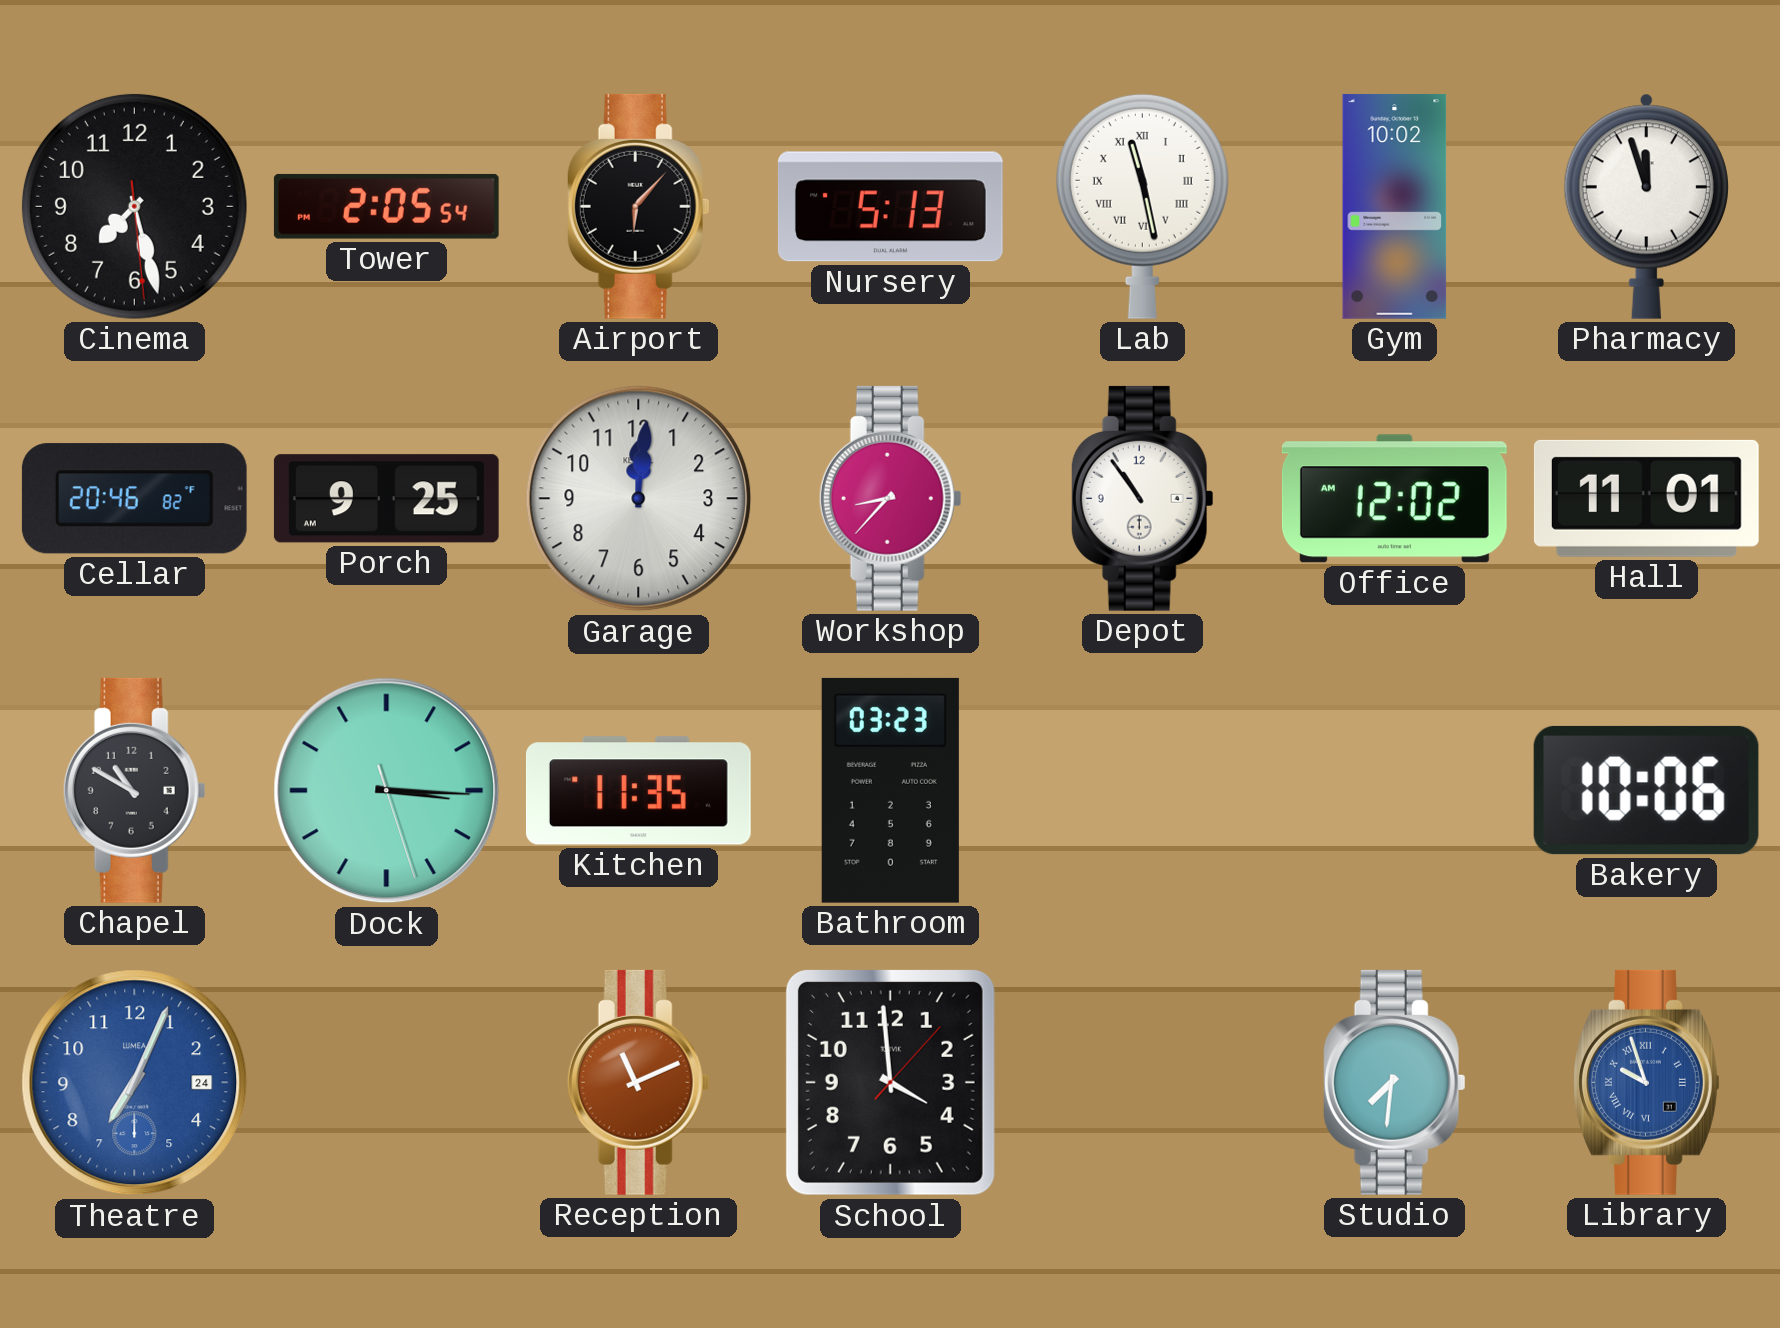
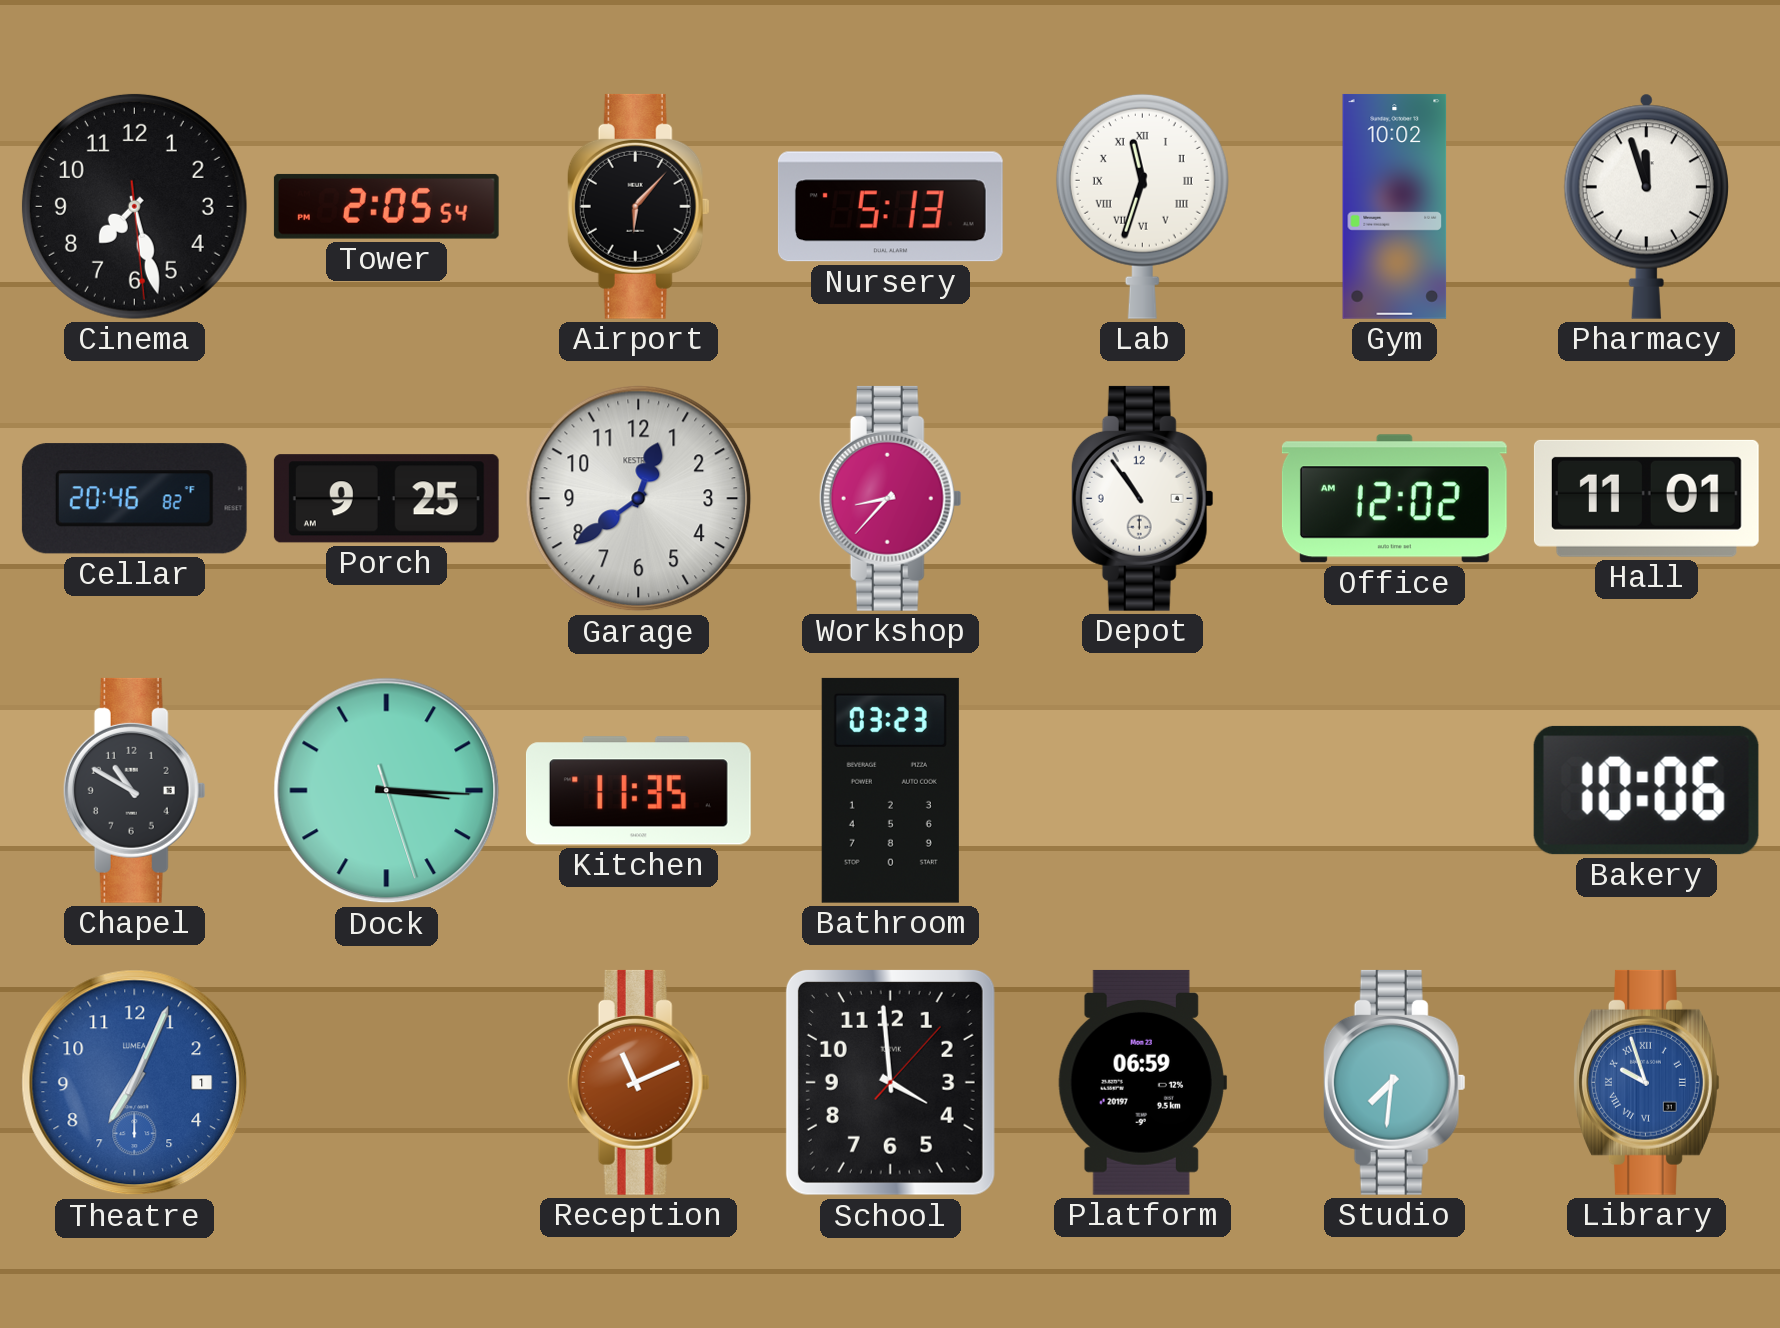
Lab: 11:28 -> 11:33 (1142, 206)
Garage: 12:01 -> 12:39 (639, 499)
Theatre date: 24 -> 1 (135, 1083)
Platform: none -> 06:59 (1142, 1082)
